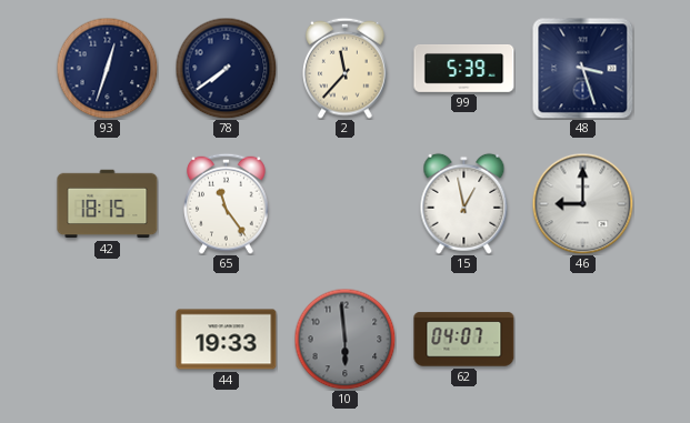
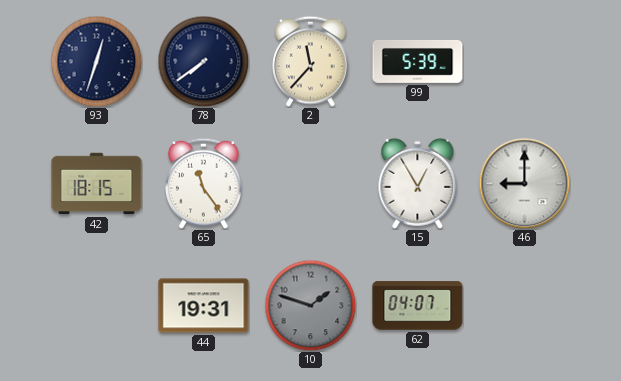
48: 3:27 -> none (582, 68)
15: 12:58 -> 12:55 (418, 183)
44: 19:33 -> 19:31 (204, 306)
10: 5:59 -> 1:48 (310, 305)
